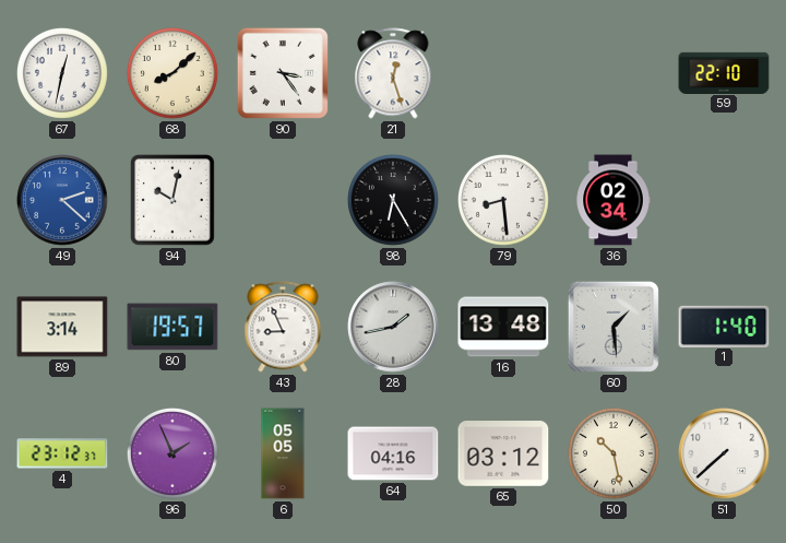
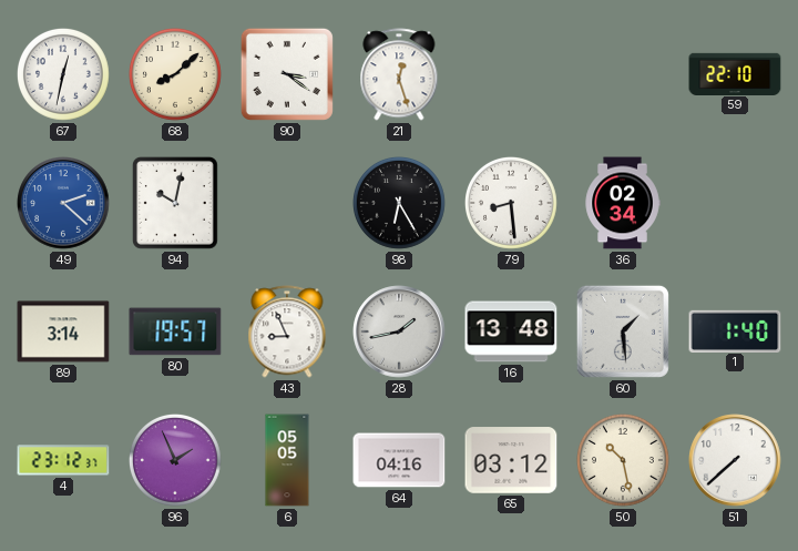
90: 3:24 -> 3:21 (287, 74)
